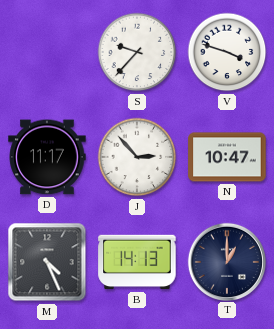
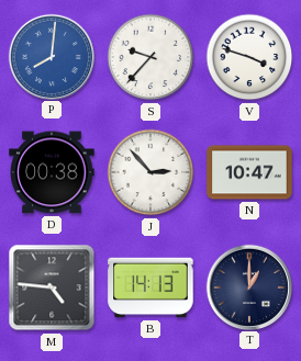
P: none -> 8:01 (51, 56)
D: 11:17 -> 00:38 (52, 172)
M: 4:26 -> 4:46 (52, 287)
